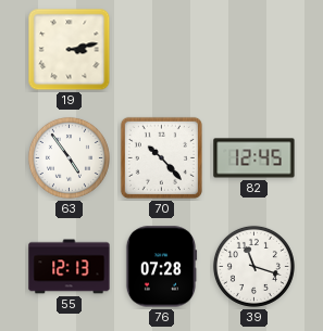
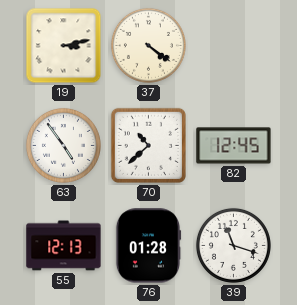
37: none -> 4:21 (148, 45)
70: 10:23 -> 10:38 (148, 145)
76: 07:28 -> 01:28 (148, 246)
